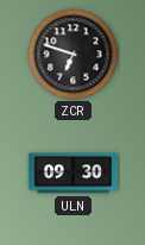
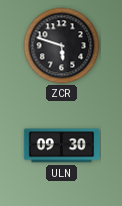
ZCR: 6:48 -> 5:48 (62, 46)
